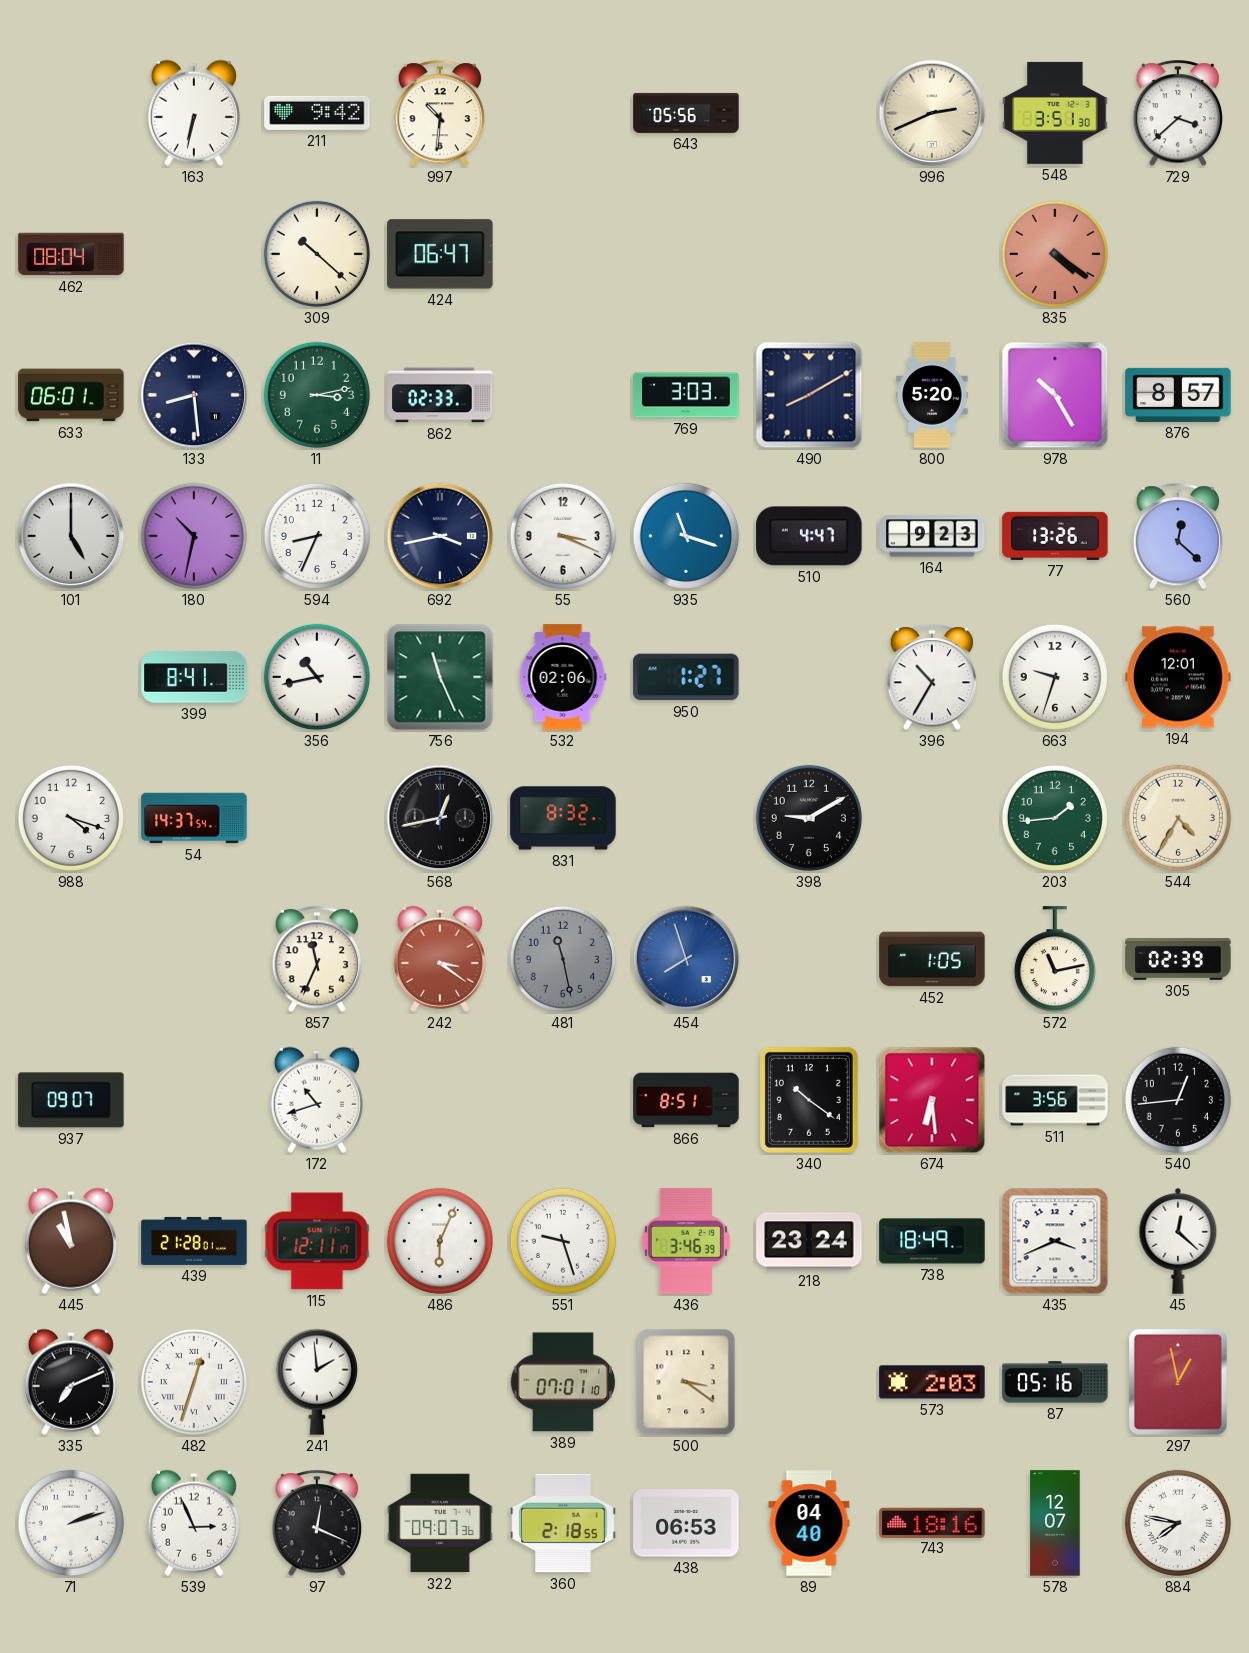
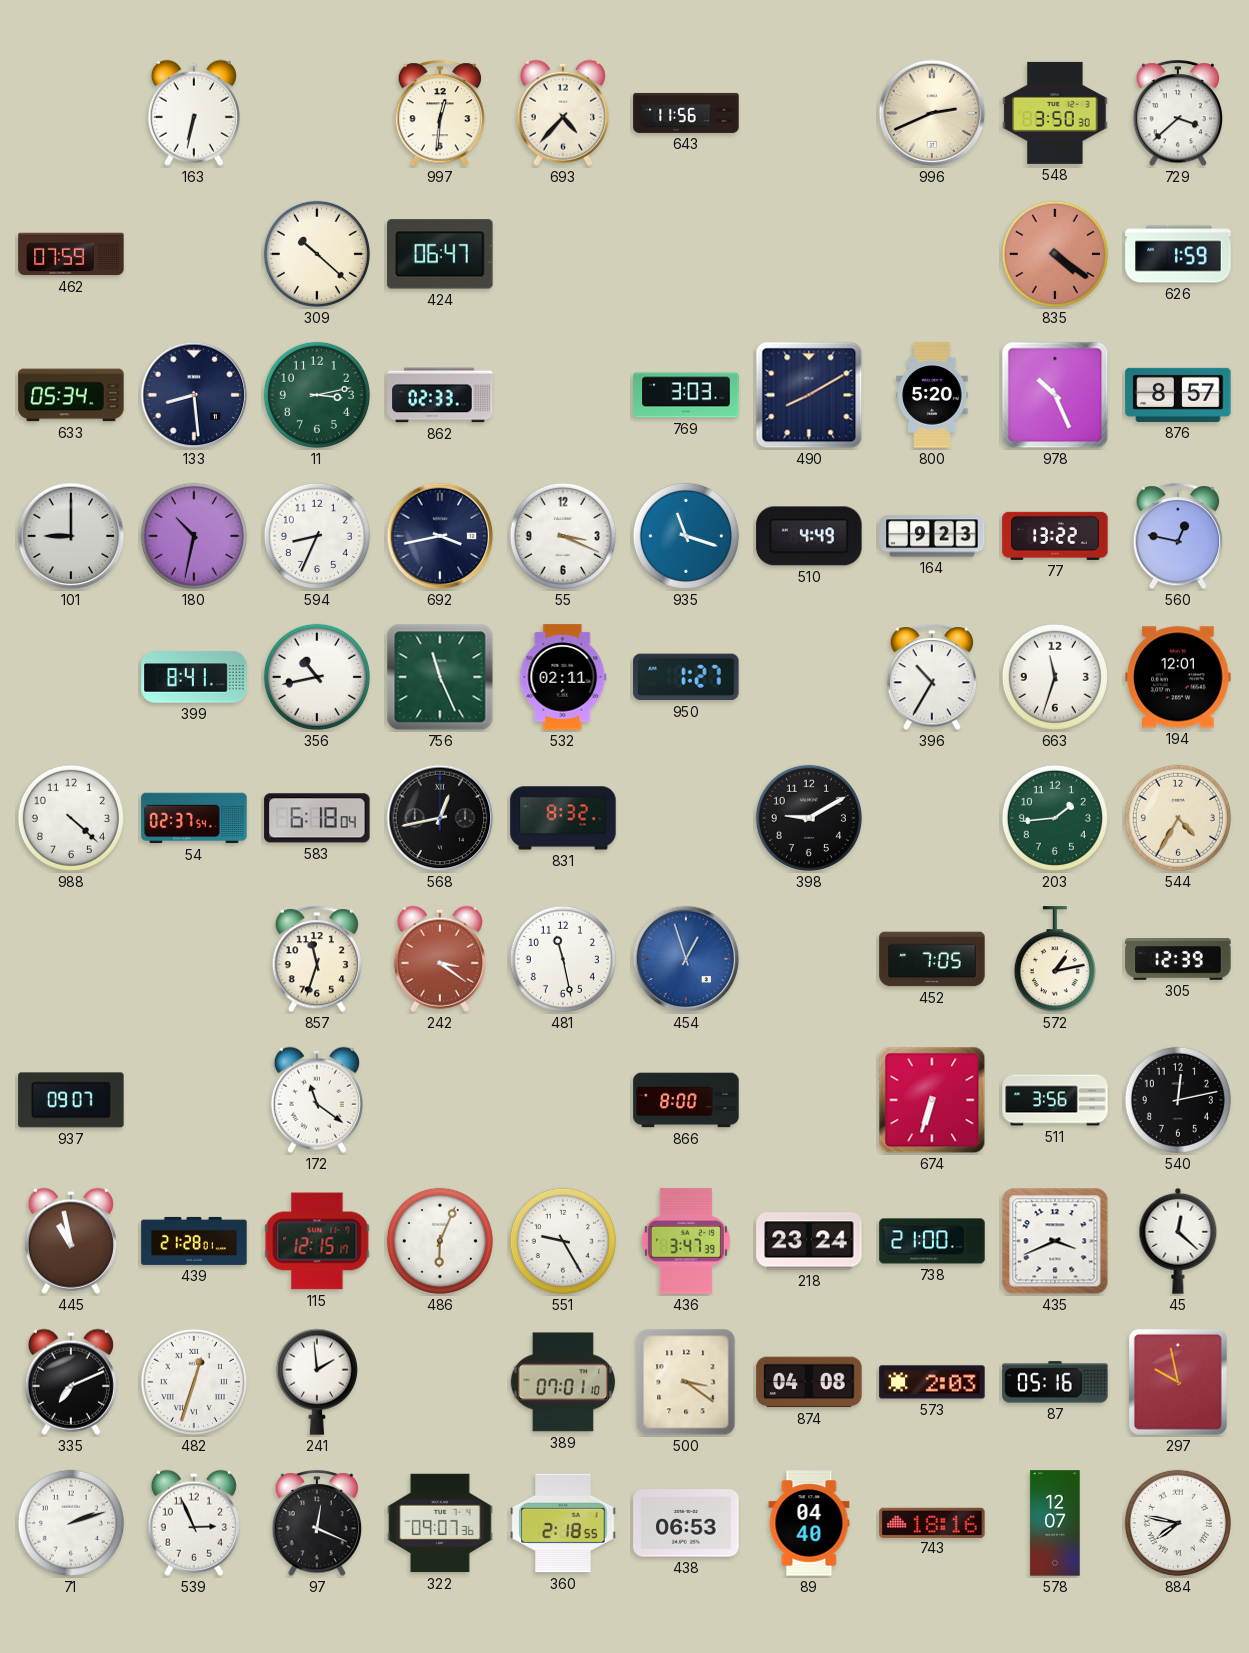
211: 9:42 -> none (317, 113)
997: 10:31 -> 12:31 (439, 114)
693: none -> 4:37 (563, 113)
643: 05:56 -> 11:56 (686, 113)
548: 3:51 -> 3:50 (1055, 113)
462: 08:04 -> 07:59 (71, 254)
626: none -> 1:59 (1178, 254)
633: 06:01 -> 05:34 (71, 395)
978: 10:25 -> 10:26 (1055, 395)
101: 5:00 -> 9:00 (71, 536)
510: 4:47 -> 4:49 (809, 536)
77: 13:26 -> 13:22 (1055, 536)
560: 12:22 -> 12:47 (1177, 537)
532: 02:06 -> 02:11 (563, 677)
663: 9:33 -> 11:33 (1055, 677)
988: 4:18 -> 4:22 (71, 818)
54: 14:37 -> 02:37 (194, 818)
583: none -> 6:18 (317, 818)
857: 11:34 -> 11:33 (316, 960)
481 dial: grey -> white (563, 959)
454: 7:57 -> 12:57 (686, 959)
452: 1:05 -> 7:05 (932, 959)
572: 11:13 -> 1:13 (1055, 960)
305: 02:39 -> 12:39 (1178, 959)
172: 10:42 -> 11:21 (317, 1100)
866: 8:51 -> 8:00 (686, 1100)
340: 10:21 -> none (809, 1100)
674: 6:29 -> 6:33 (932, 1100)
540: 12:44 -> 12:13 (1178, 1100)
115: 12:11 -> 12:15 (317, 1241)
551: 9:27 -> 9:25 (563, 1241)
436: 3:46 -> 3:47 (686, 1241)
738: 18:49 -> 21:00 (932, 1241)
874: none -> 04:08 (809, 1382)
297: 12:58 -> 9:58 (1178, 1382)
